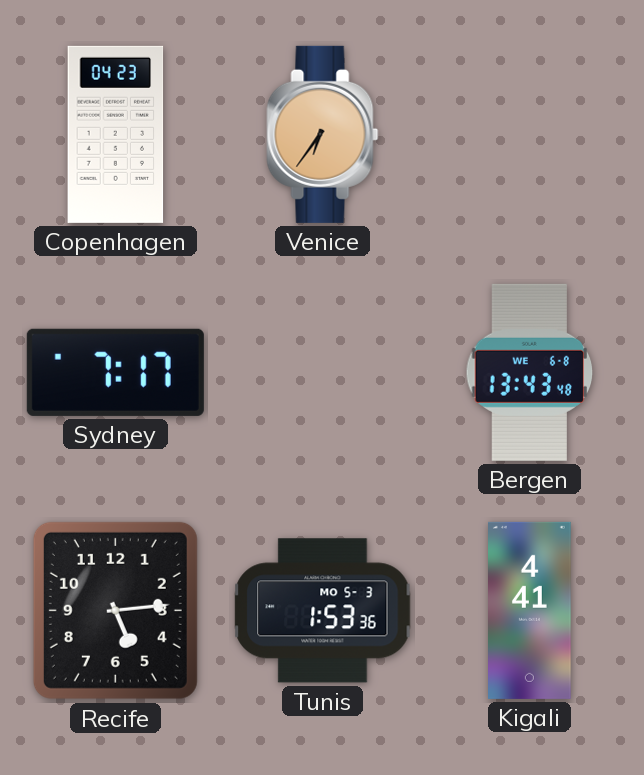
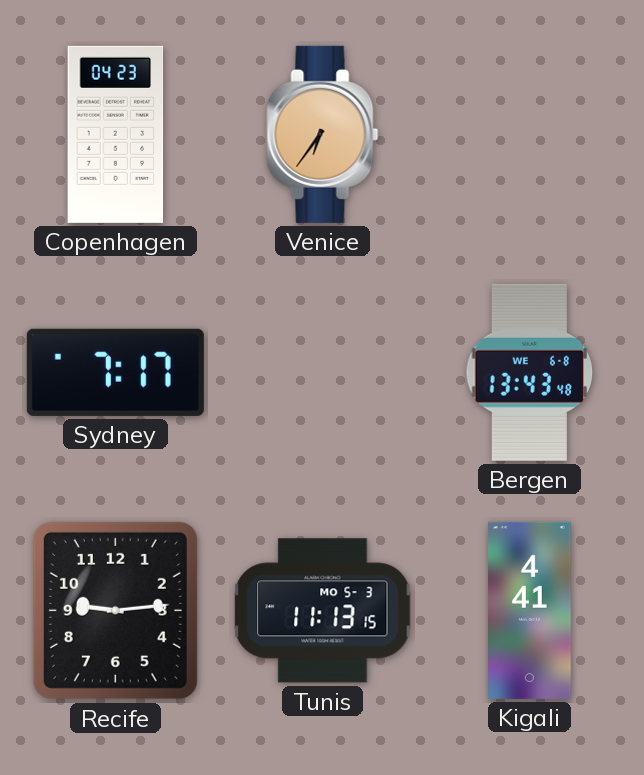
Recife: 5:14 -> 9:14 (115, 610)
Tunis: 1:53 -> 11:13 (323, 611)
